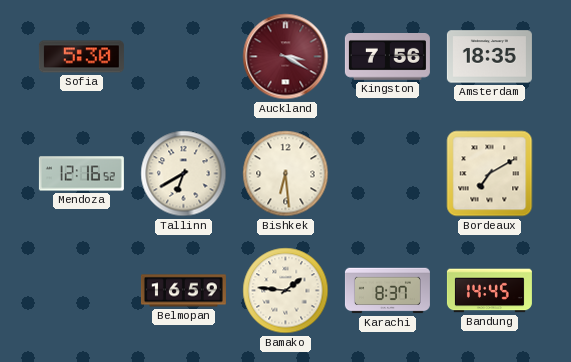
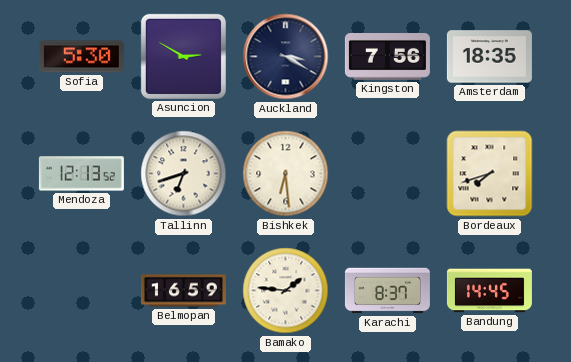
Asuncion: none -> 2:50 (183, 56)
Auckland dial: burgundy -> navy (286, 57)
Mendoza: 12:16 -> 12:13 (81, 174)
Tallinn: 6:40 -> 6:42 (184, 174)
Bordeaux: 7:10 -> 7:42 (490, 174)
